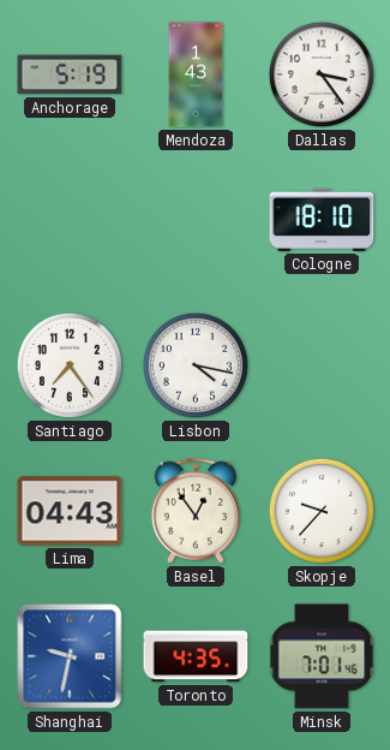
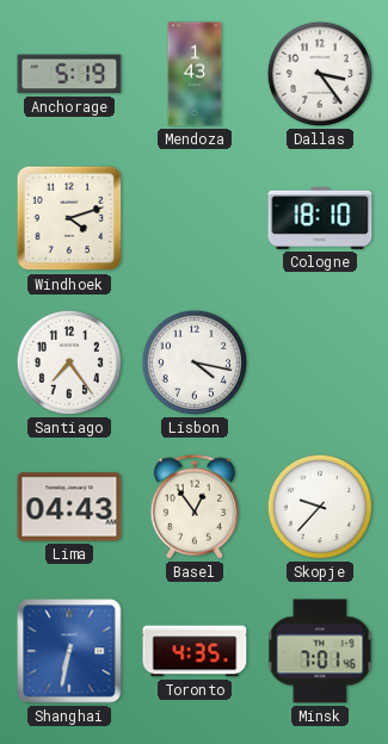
Windhoek: none -> 4:12 (69, 218)
Shanghai: 9:32 -> 6:32 (69, 651)
